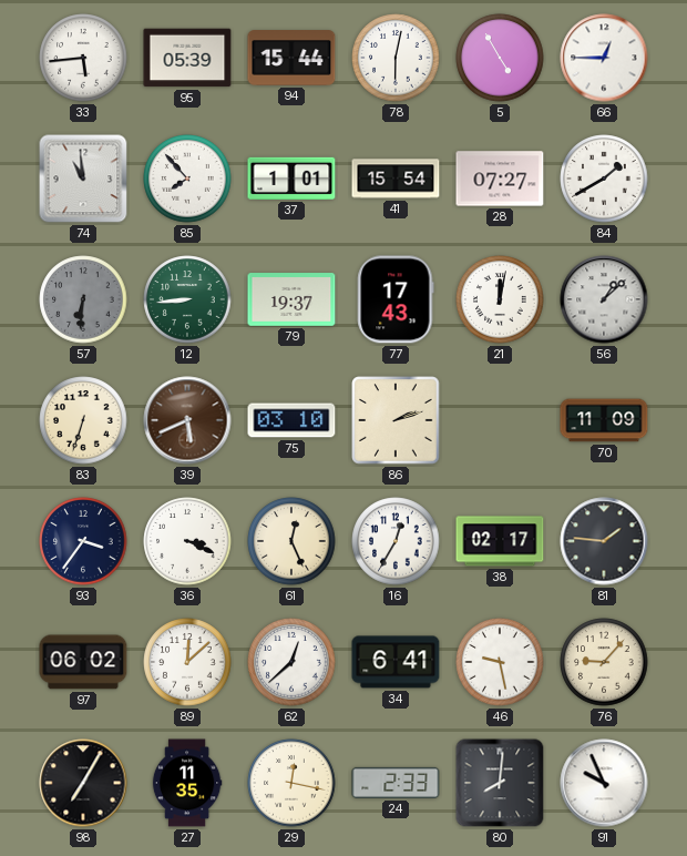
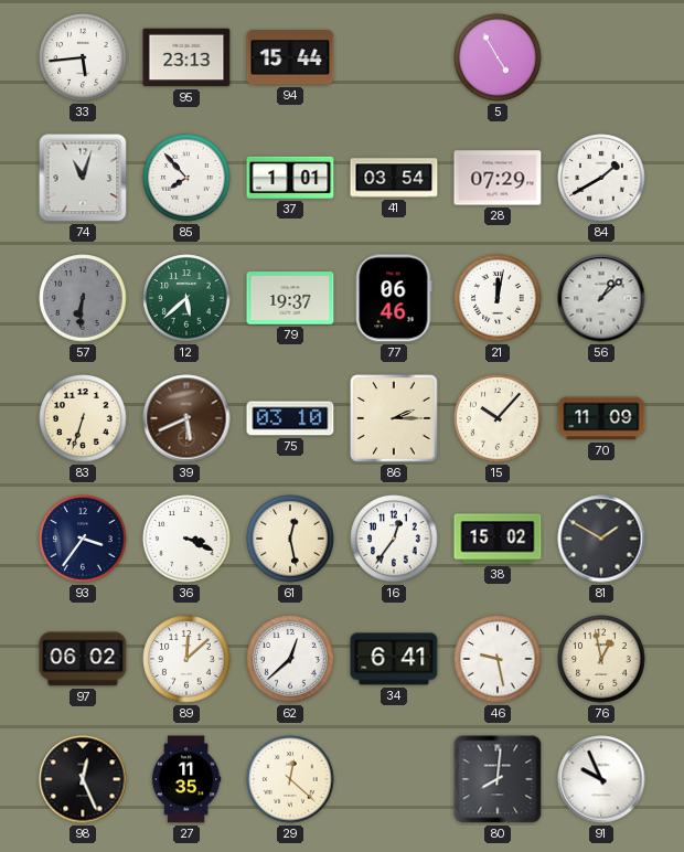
95: 05:39 -> 23:13 (186, 57)
78: 6:02 -> none (396, 58)
66: 12:45 -> none (604, 58)
74: 10:59 -> 11:03 (83, 178)
41: 15:54 -> 03:54 (394, 178)
28: 07:27 -> 07:29 (498, 178)
12: 8:44 -> 5:38 (186, 298)
77: 17:43 -> 06:46 (394, 298)
86: 2:12 -> 2:15 (394, 418)
15: none -> 10:07 (498, 418)
61: 12:26 -> 12:28 (290, 539)
16: 12:35 -> 12:36 (394, 539)
38: 02:17 -> 15:02 (498, 539)
81: 1:46 -> 1:50 (601, 539)
76: 9:07 -> 12:58 (601, 659)
98: 7:05 -> 12:26 (83, 779)
29: 12:17 -> 12:22 (290, 779)
24: 2:33 -> none (396, 783)
